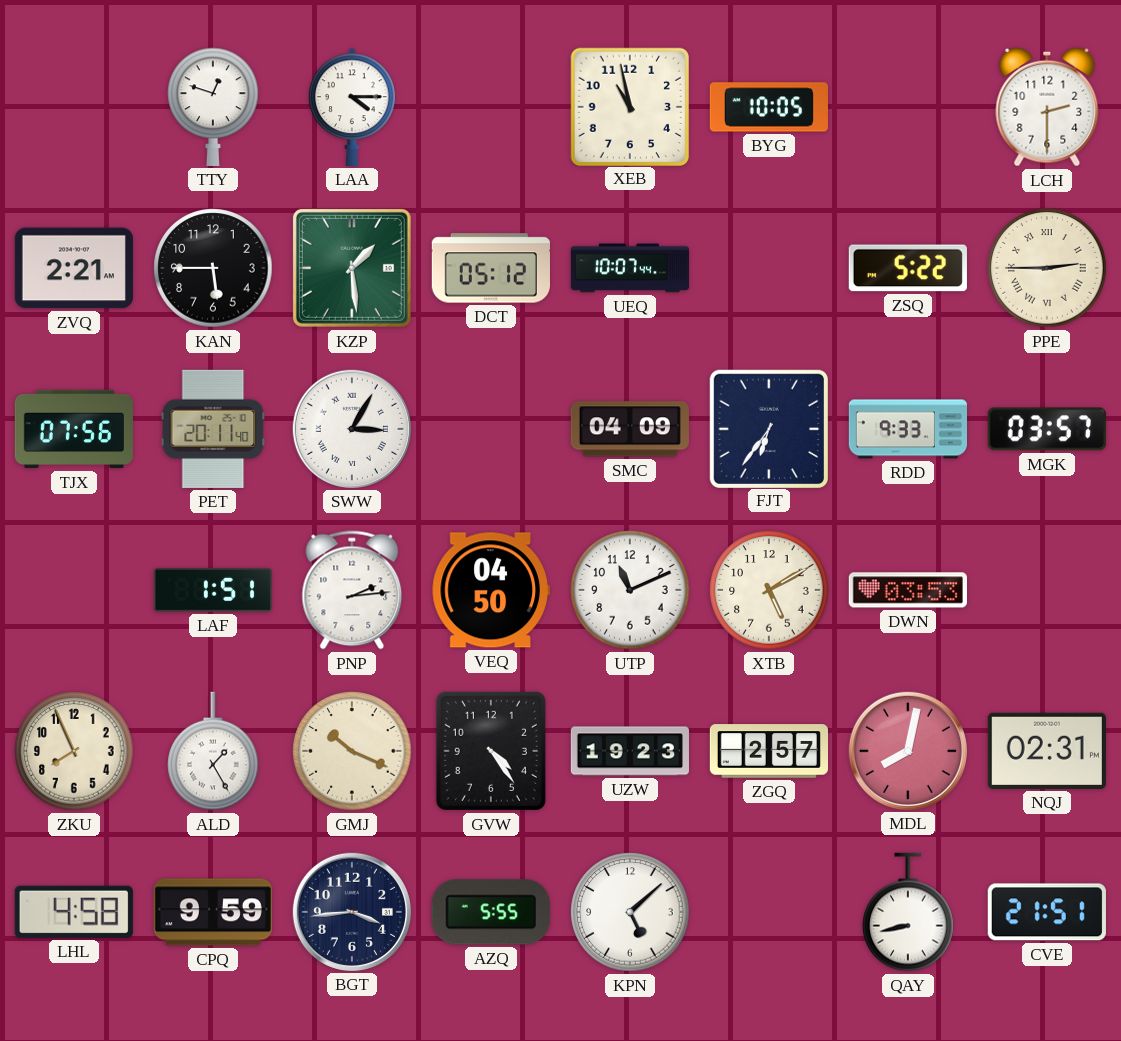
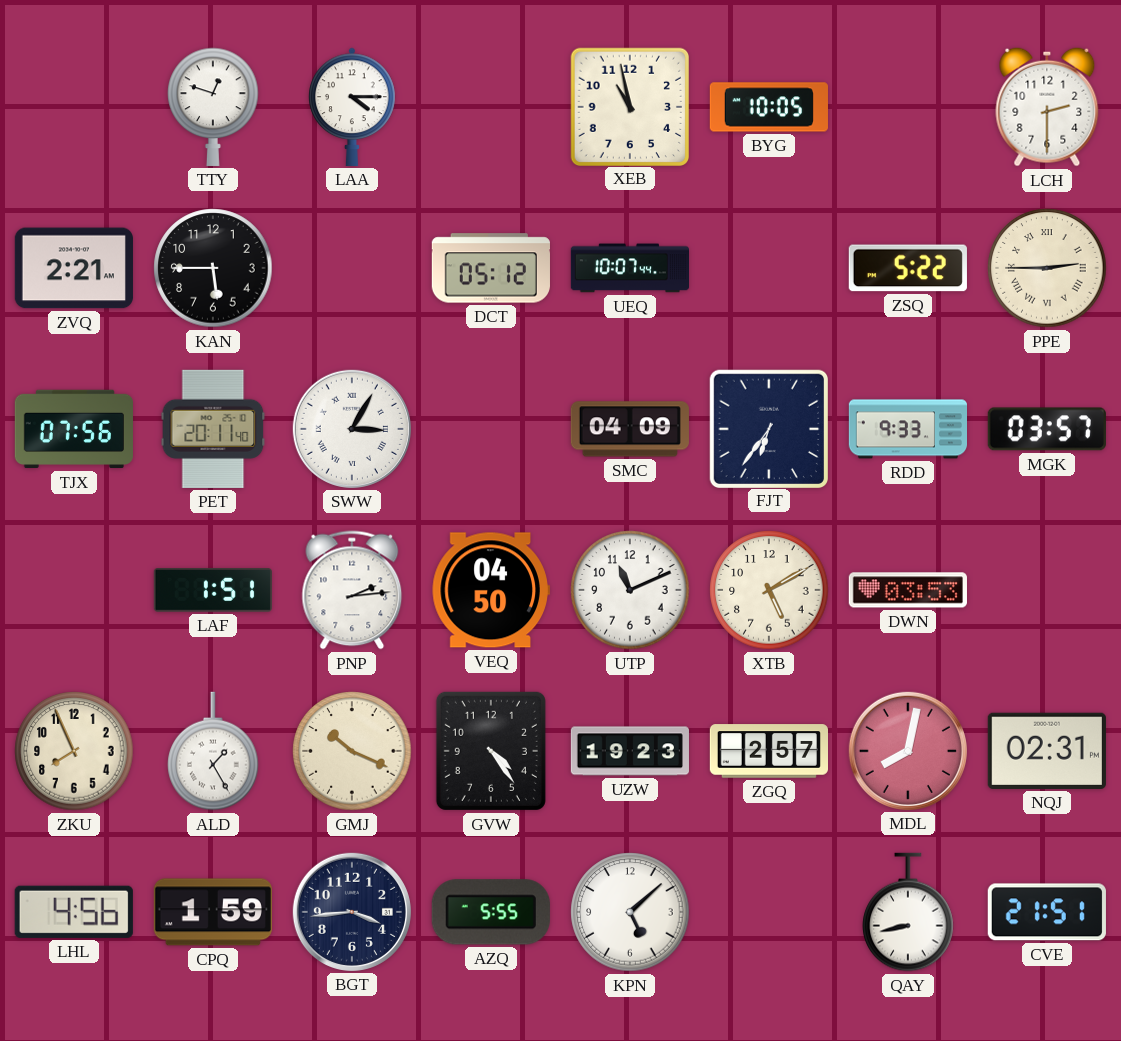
KZP: 1:29 -> none (352, 268)
LHL: 4:58 -> 4:56 (74, 912)
CPQ: 9:59 -> 1:59 (213, 912)
